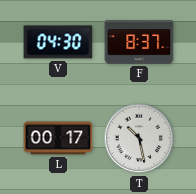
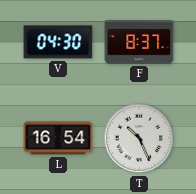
L: 00:17 -> 16:54 (58, 138)
T: 10:28 -> 10:26 (139, 138)
